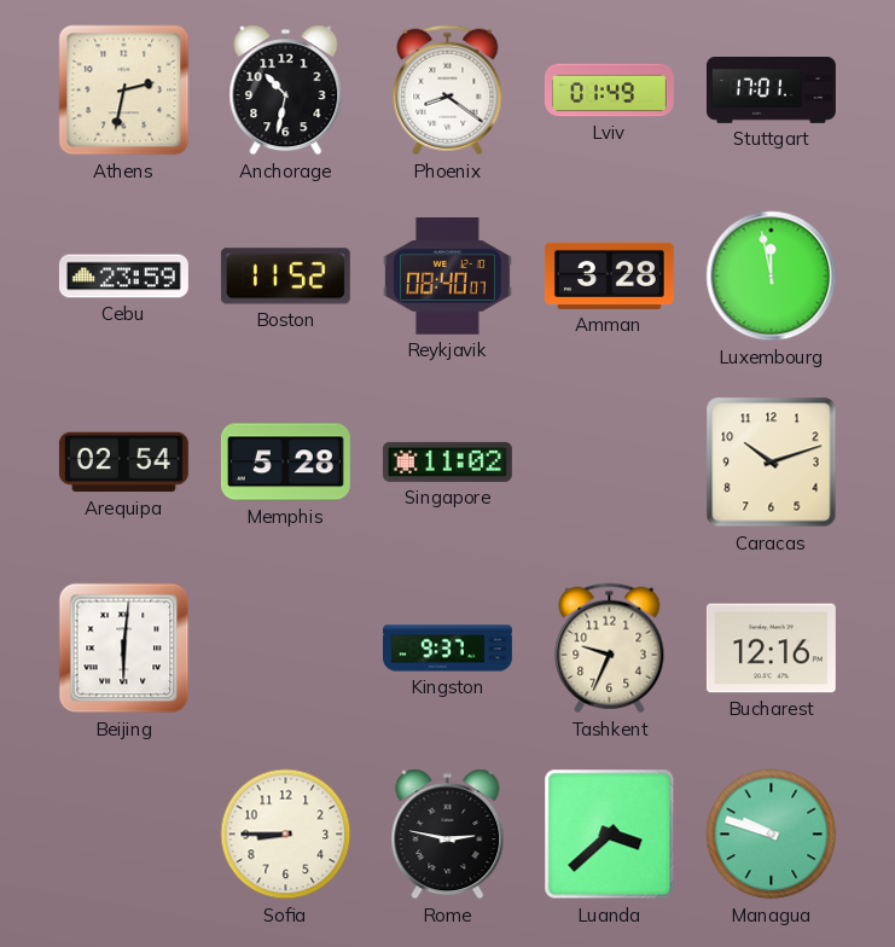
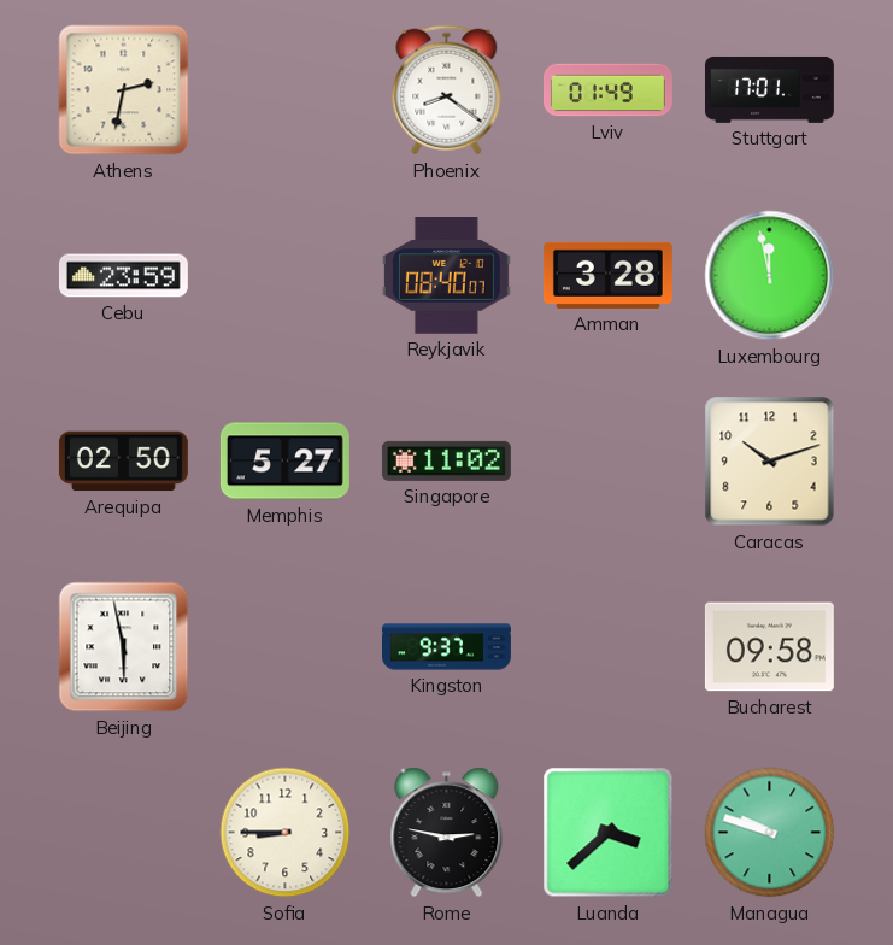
Anchorage: 10:32 -> none (286, 91)
Boston: 11:52 -> none (285, 277)
Arequipa: 02:54 -> 02:50 (123, 462)
Memphis: 5:28 -> 5:27 (284, 462)
Beijing: 6:01 -> 5:58 (124, 647)
Tashkent: 9:34 -> none (610, 649)
Bucharest: 12:16 -> 09:58 (769, 647)
